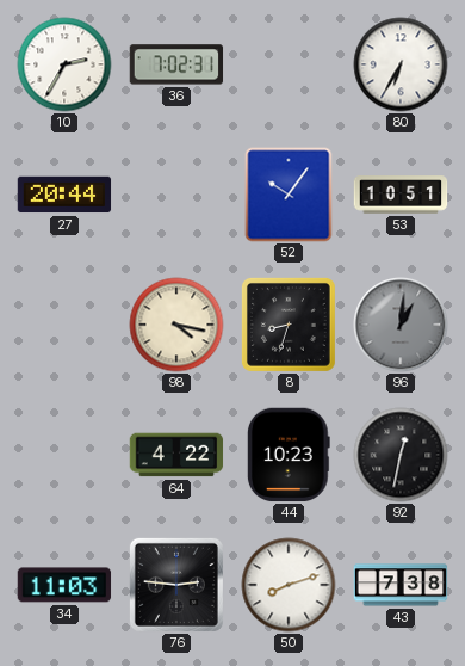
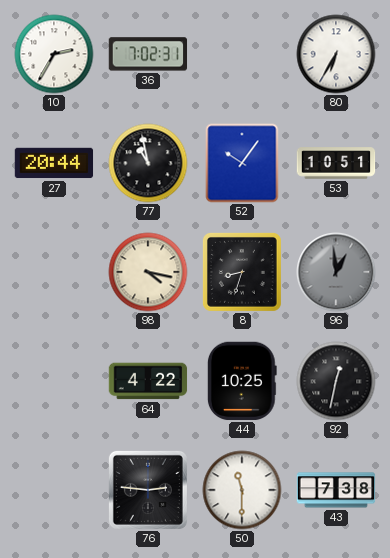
77: none -> 10:58 (148, 163)
96: 1:01 -> 12:59 (336, 272)
44: 10:23 -> 10:25 (242, 381)
34: 11:03 -> none (64, 585)
50: 8:12 -> 11:30 (242, 490)
